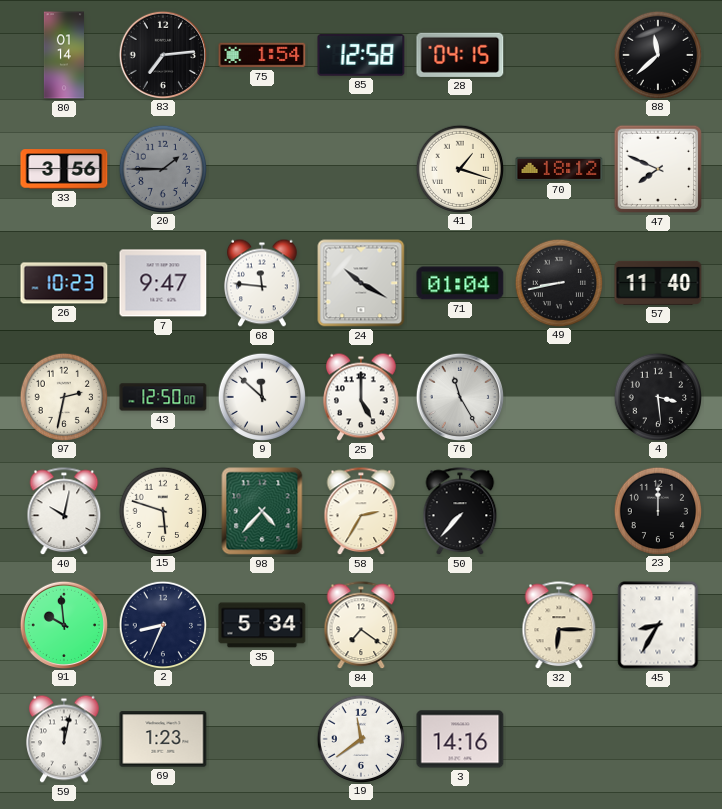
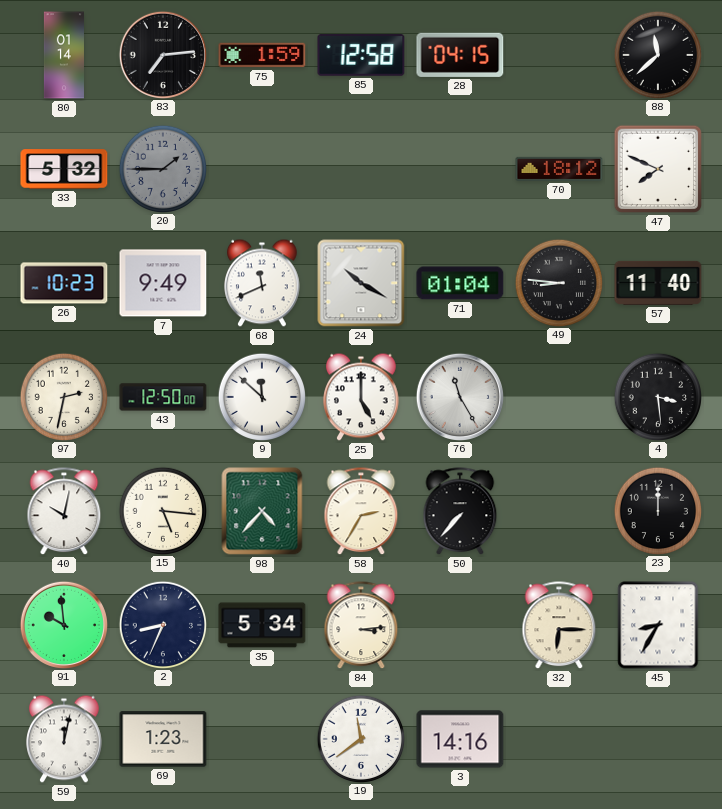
75: 1:54 -> 1:59 (262, 55)
33: 3:56 -> 5:32 (64, 169)
41: 1:18 -> none (459, 168)
7: 9:47 -> 9:49 (163, 283)
68: 11:46 -> 11:41 (263, 283)
49: 8:43 -> 8:46 (558, 282)
15: 5:48 -> 5:16 (162, 510)
84: 7:21 -> 3:14 (361, 626)
